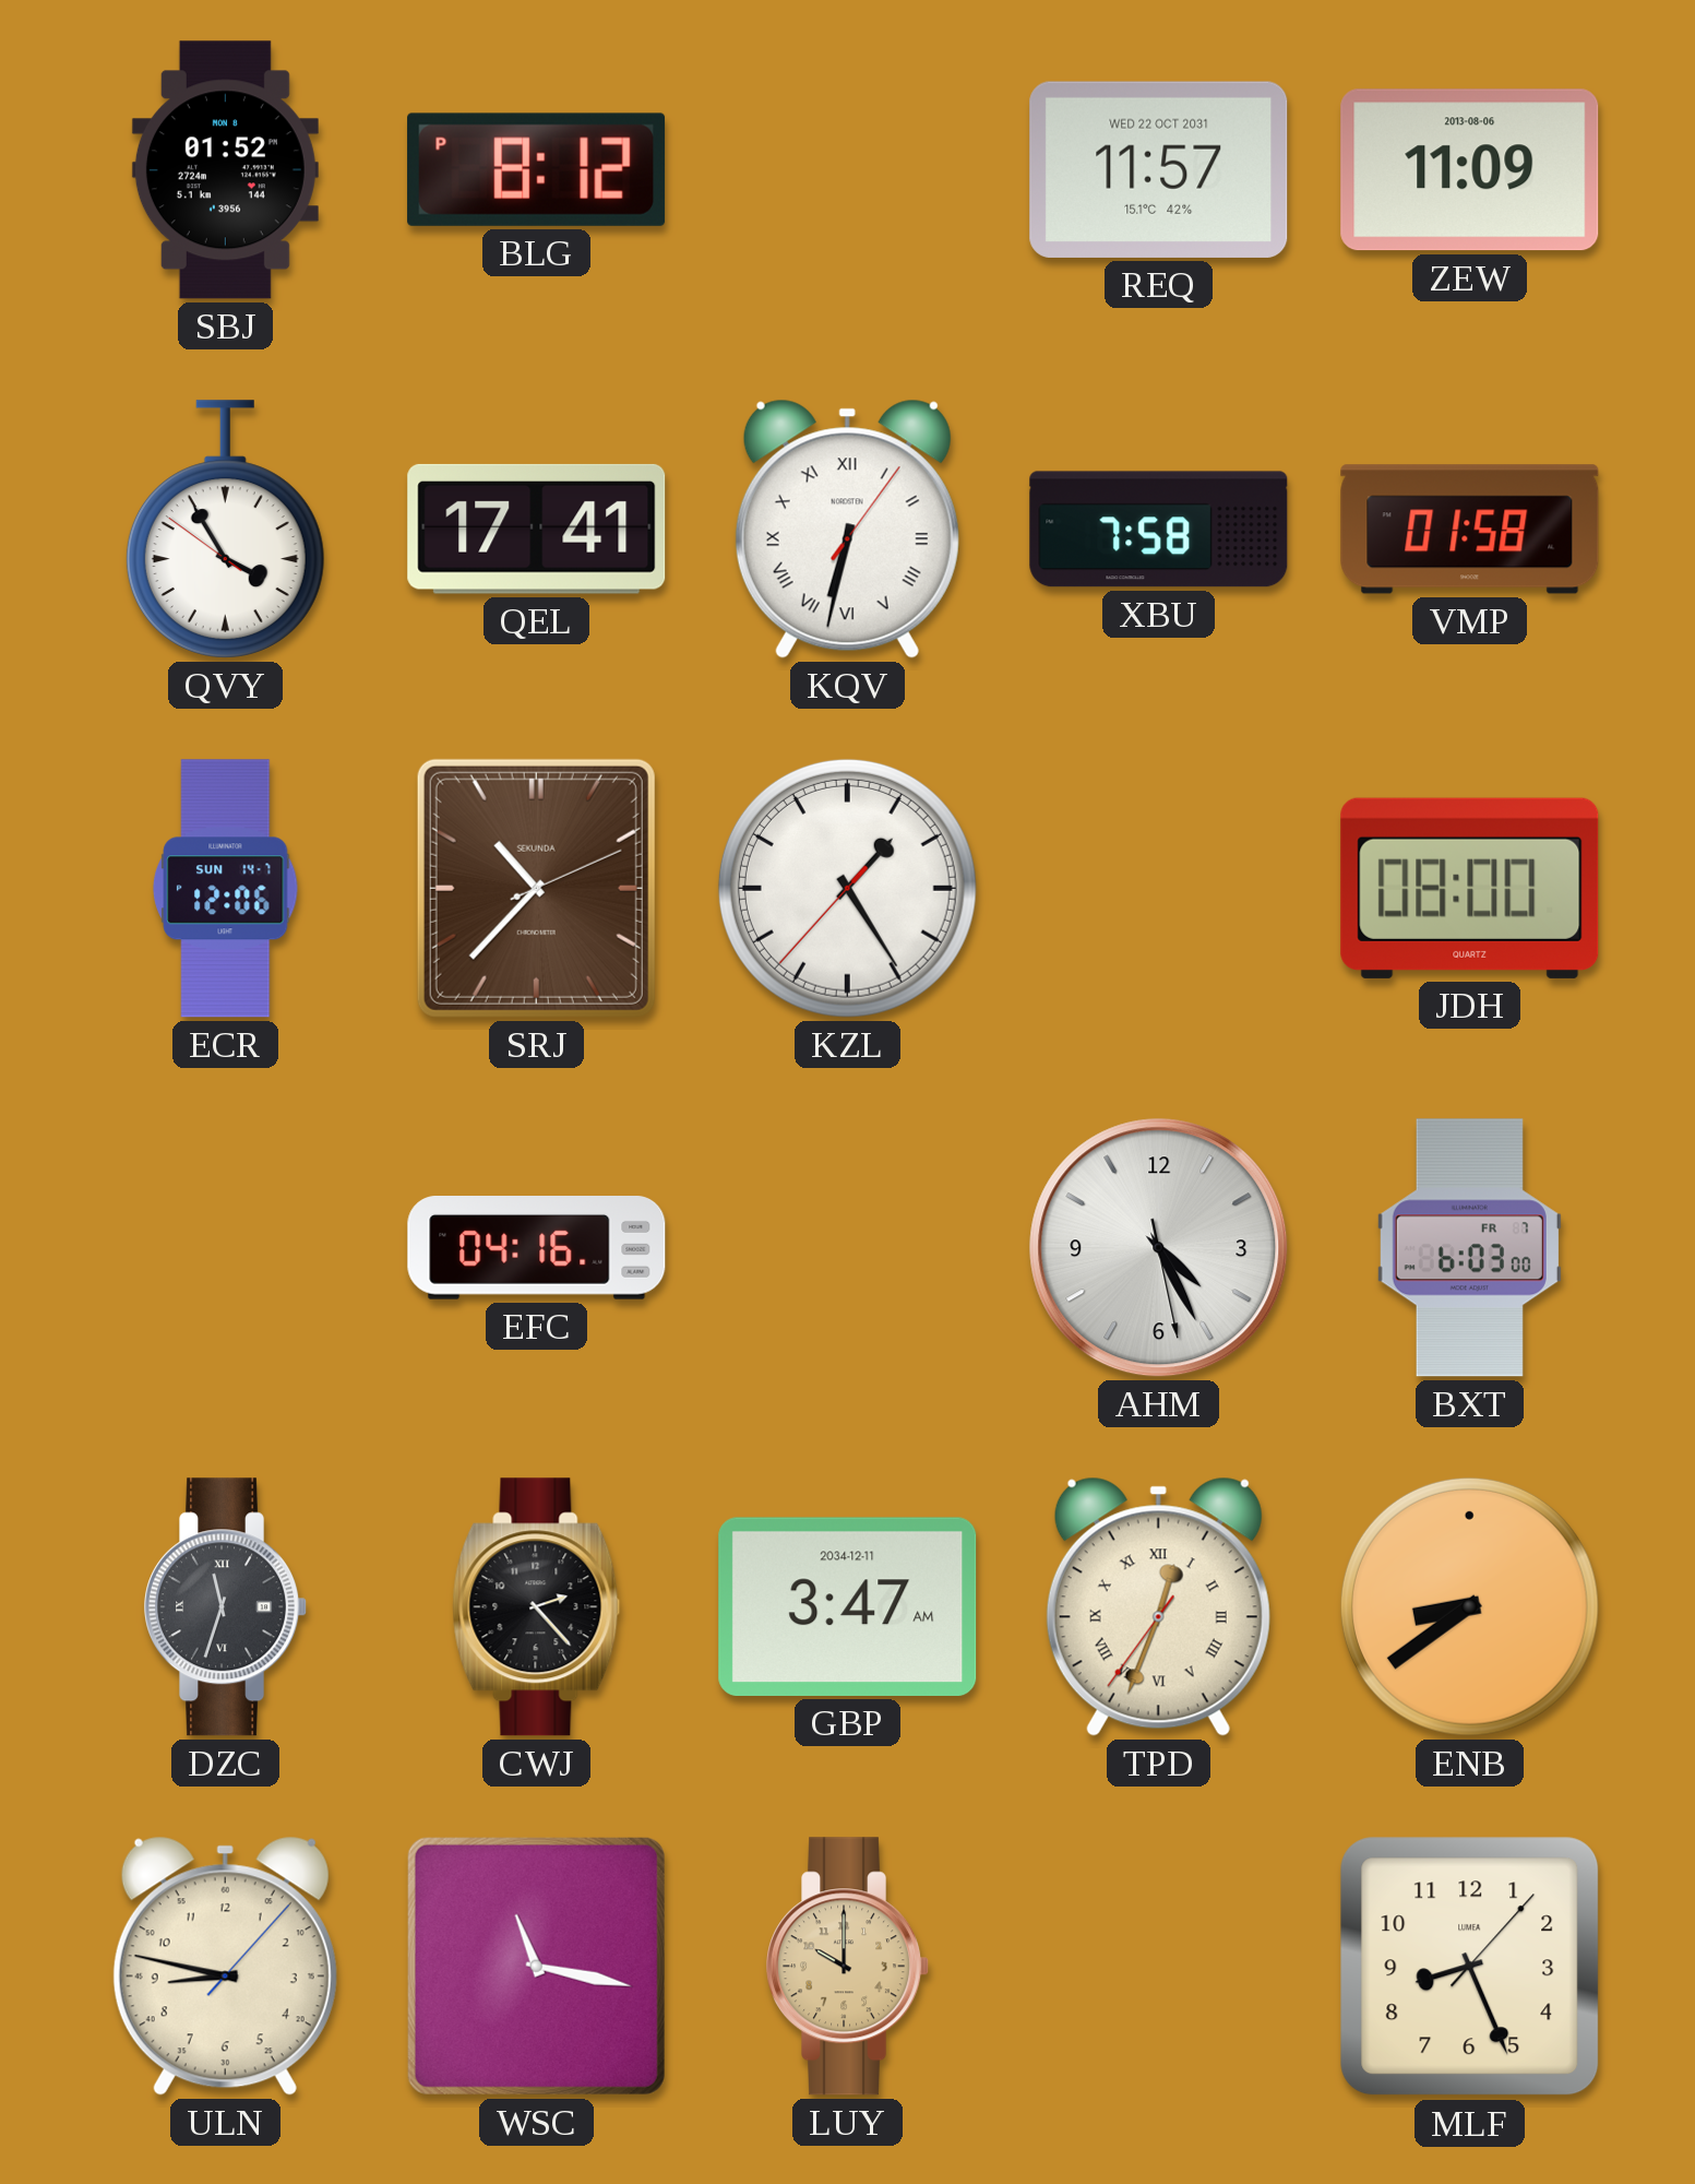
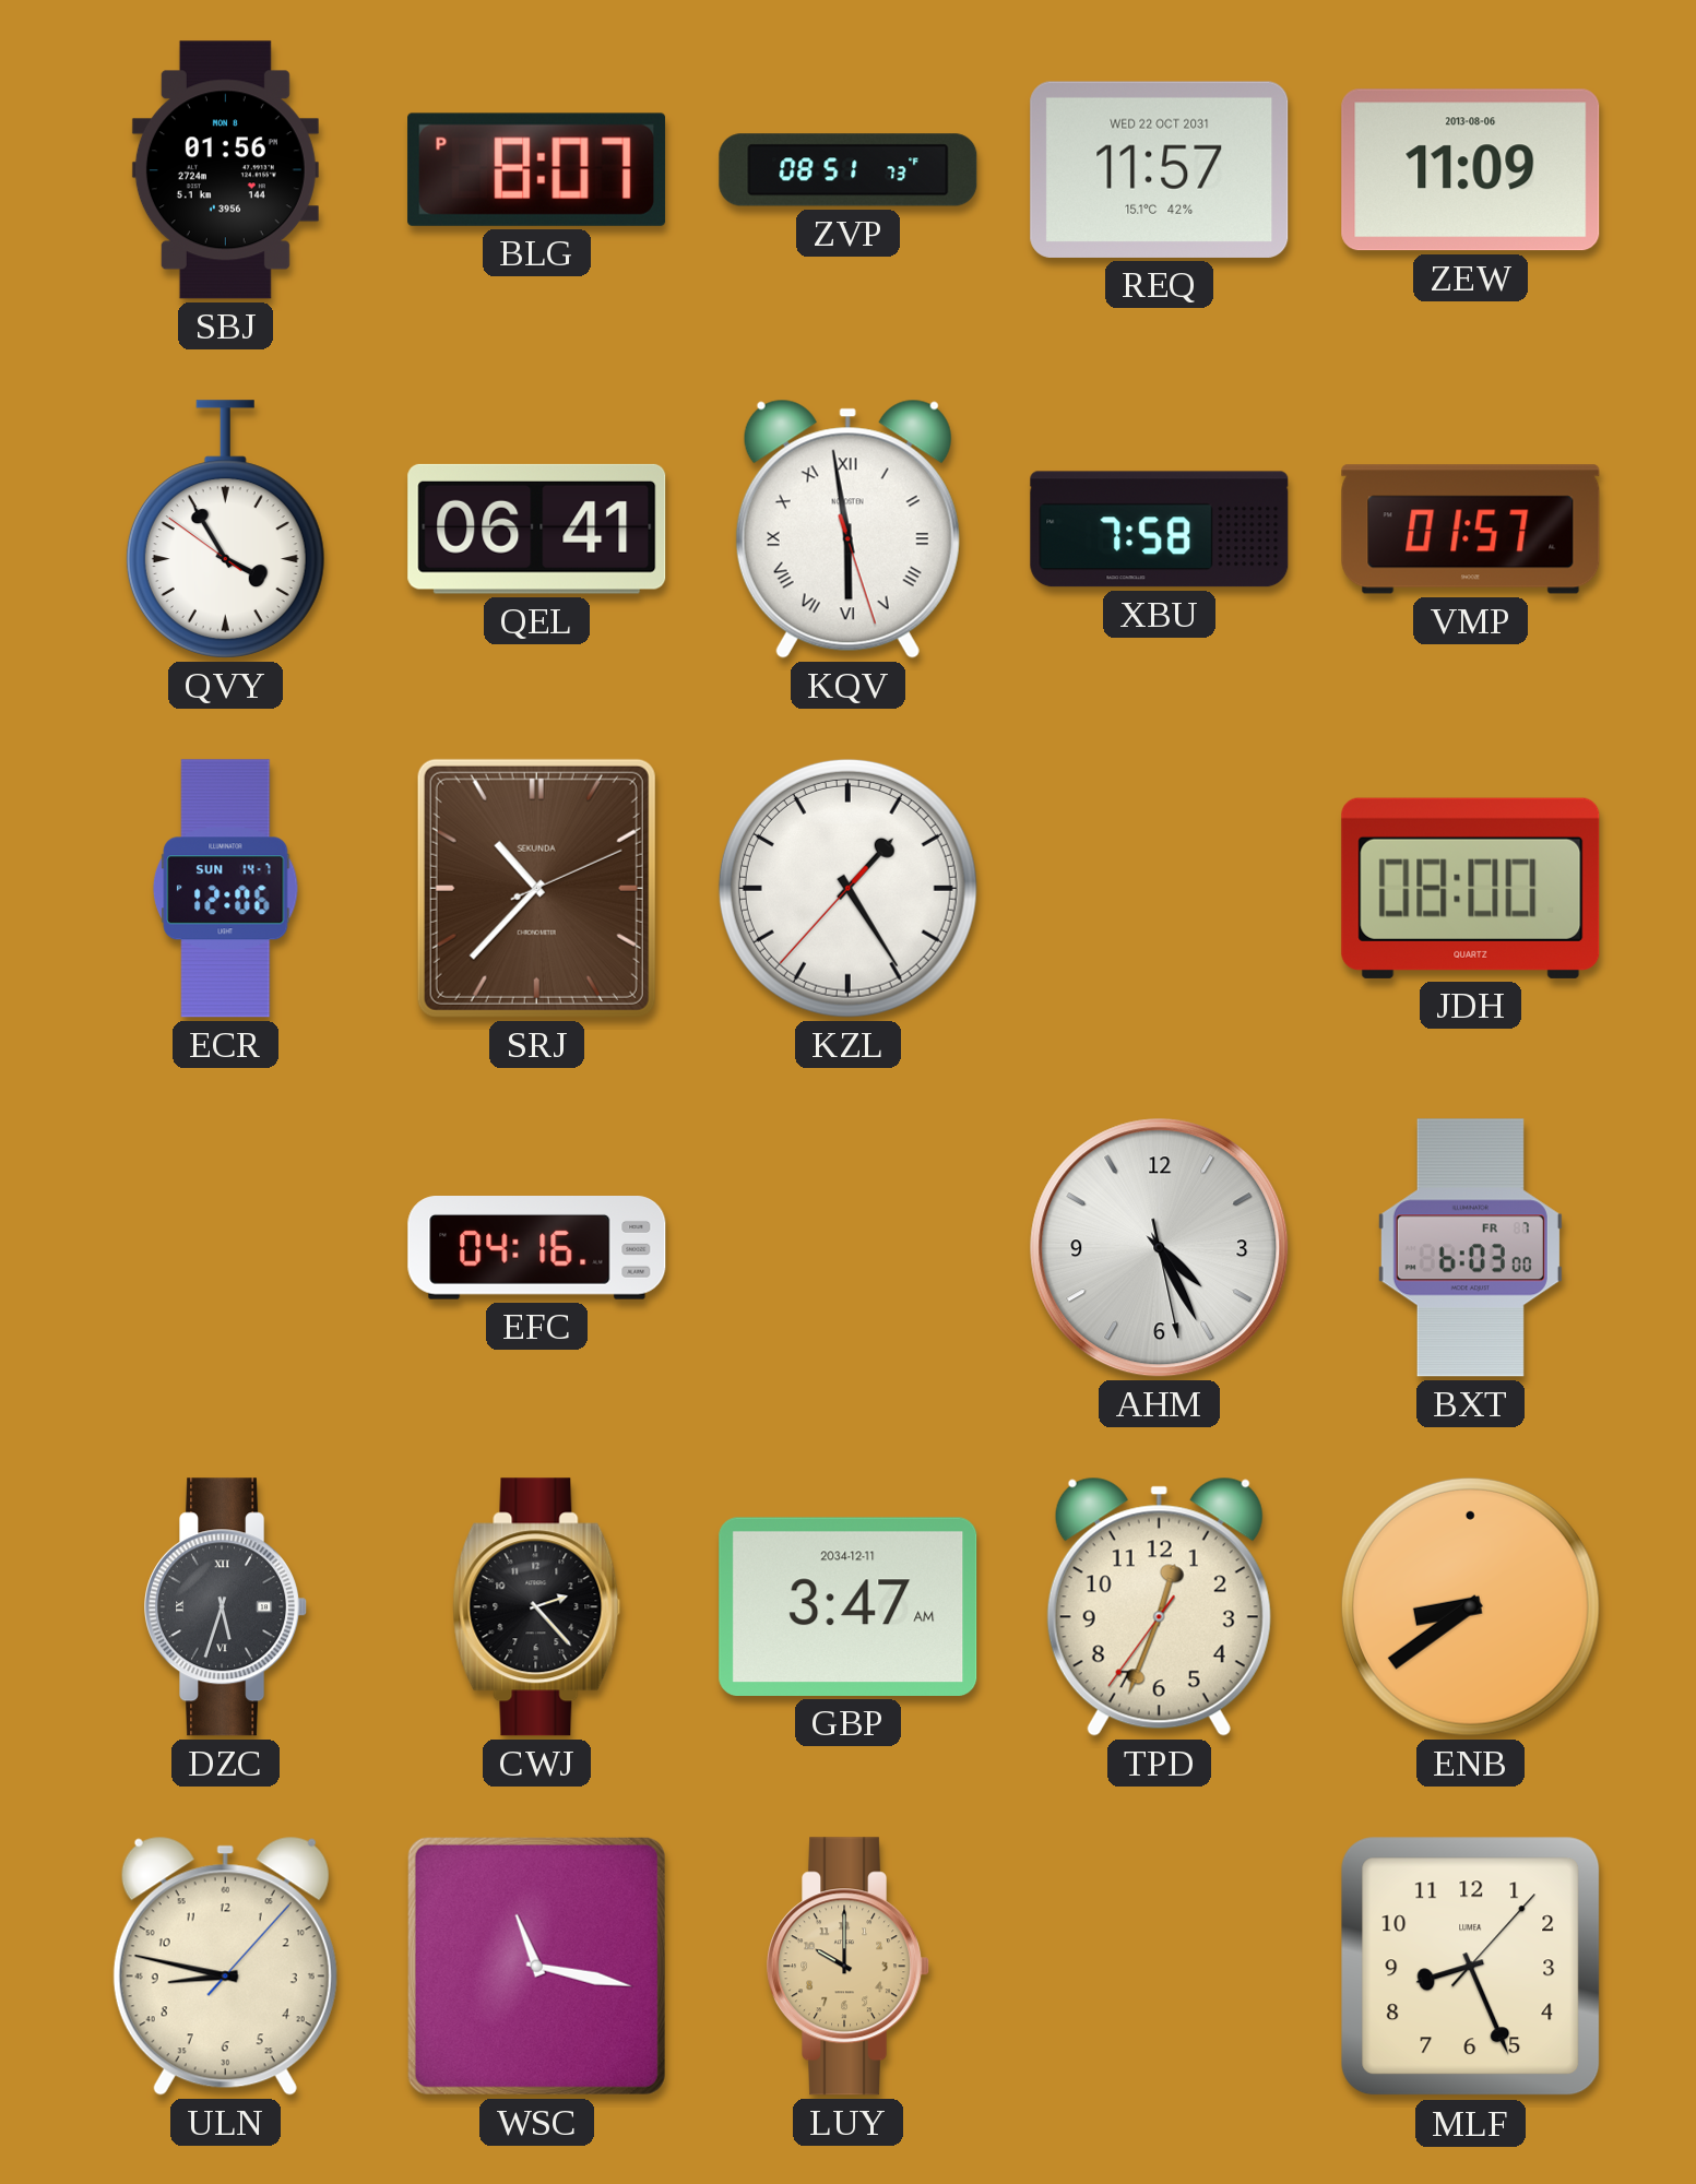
SBJ: 01:52 -> 01:56 (225, 170)
BLG: 8:12 -> 8:07 (537, 169)
ZVP: none -> 08:51 (849, 170)
QEL: 17:41 -> 06:41 (537, 529)
KQV: 6:32 -> 5:58 (847, 529)
VMP: 01:58 -> 01:57 (1471, 530)
DZC: 11:33 -> 5:33 (226, 1607)
TPD numerals: Roman -> Arabic (1159, 1606)
